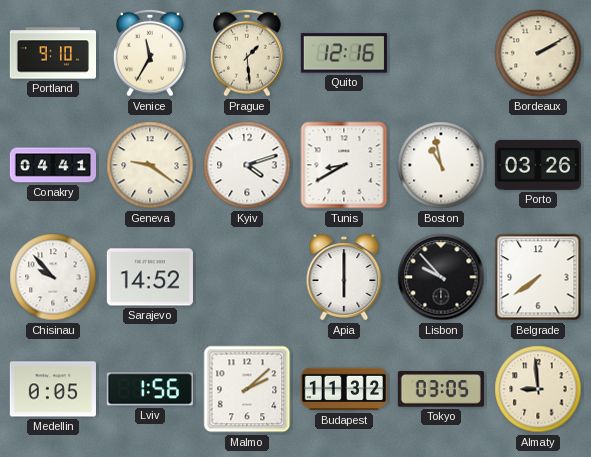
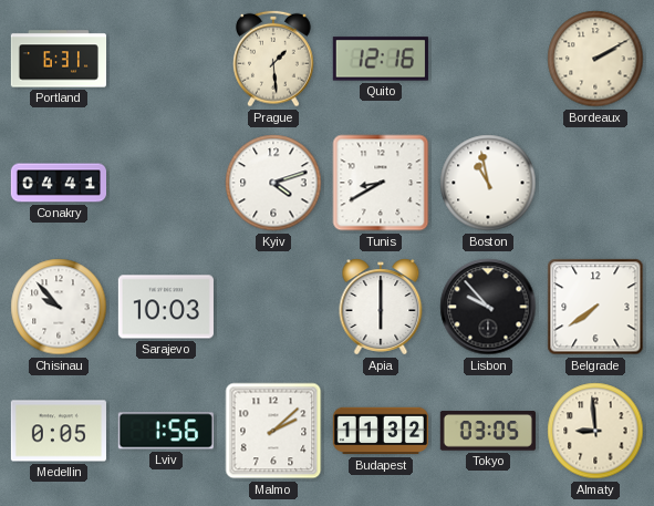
Portland: 9:10 -> 6:31 (58, 59)
Venice: 11:35 -> none (151, 53)
Geneva: 9:21 -> none (150, 165)
Porto: 03:26 -> none (538, 165)
Sarajevo: 14:52 -> 10:03 (166, 307)
